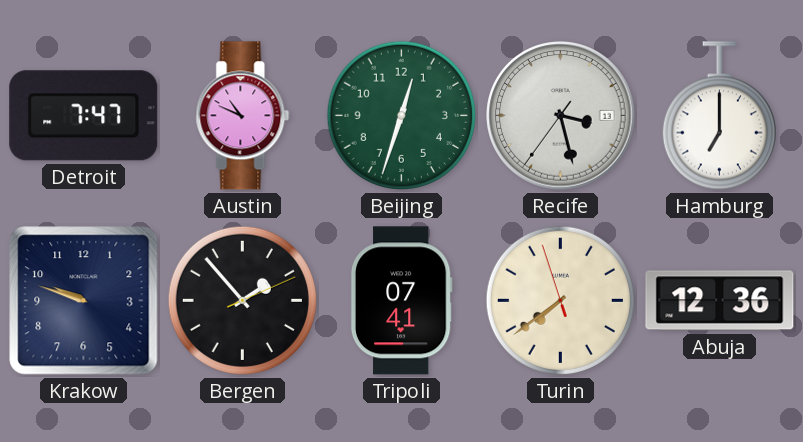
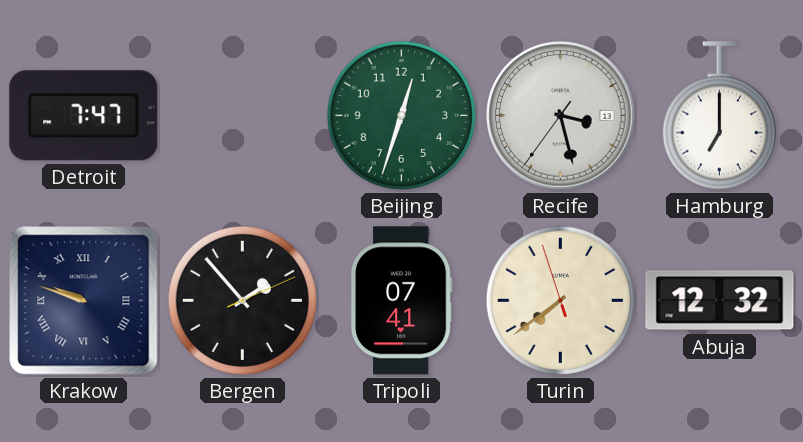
Austin: 10:49 -> none (243, 116)
Krakow numerals: Arabic -> Roman (84, 301)
Abuja: 12:36 -> 12:32 (720, 301)
